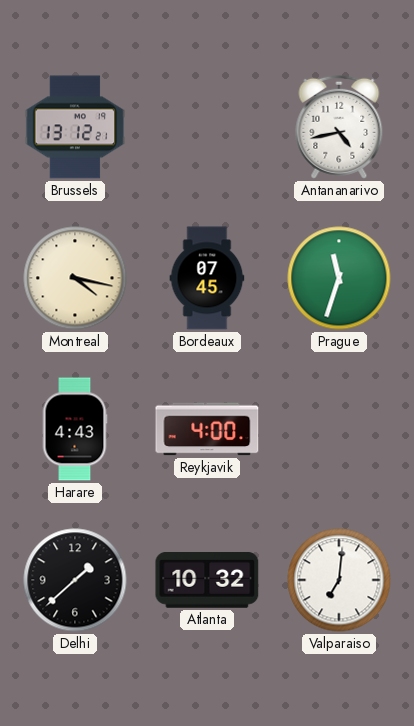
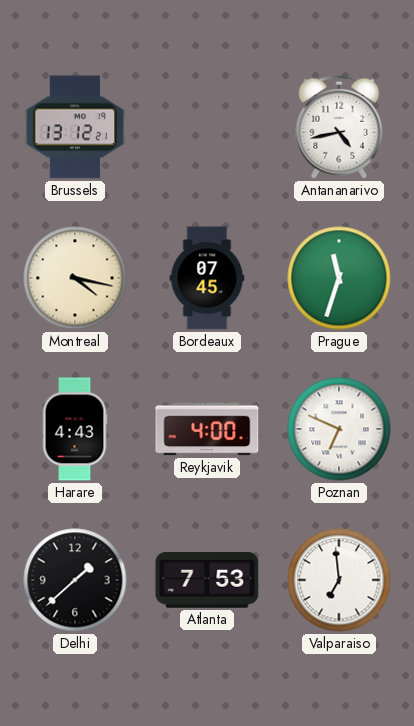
Poznan: none -> 6:49 (339, 429)
Atlanta: 10:32 -> 7:53 (207, 580)
Valparaiso: 7:01 -> 6:59 (339, 580)
